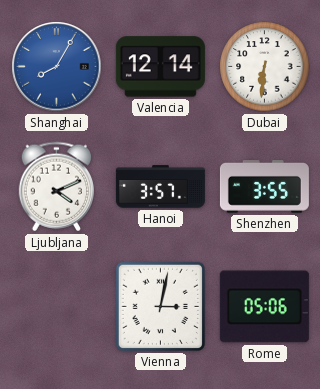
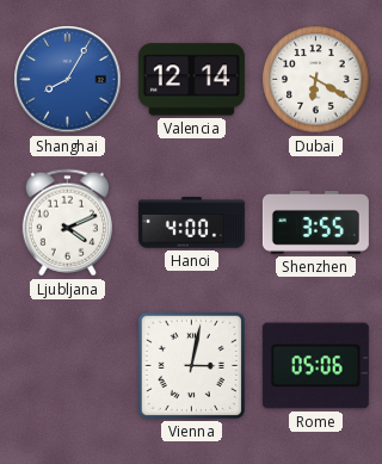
Dubai: 6:31 -> 6:20 (316, 80)
Hanoi: 3:57 -> 4:00 (191, 223)
